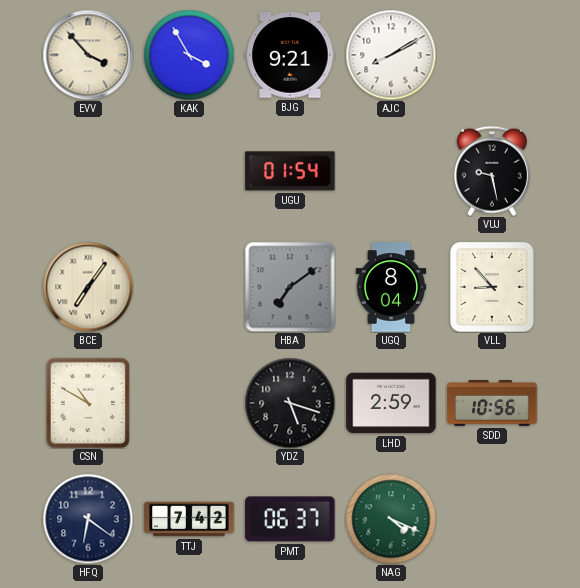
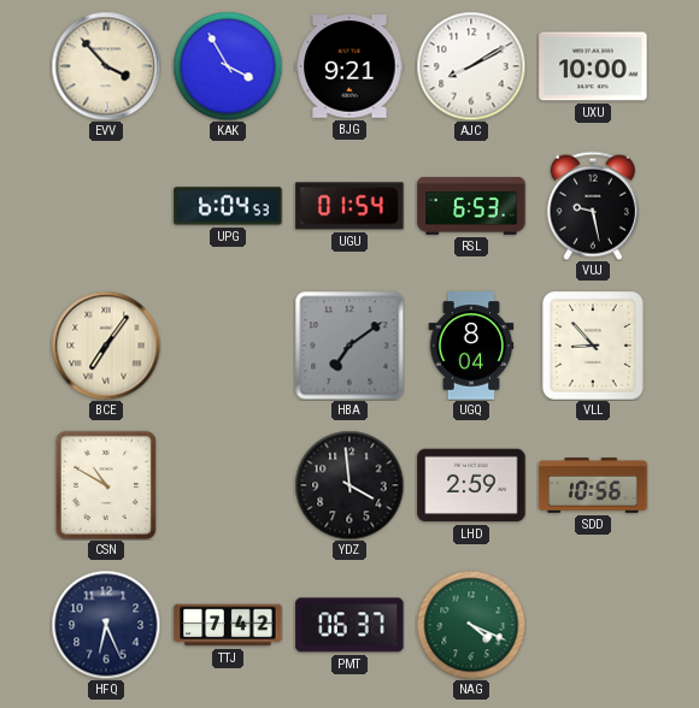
UXU: none -> 10:00 (593, 66)
UPG: none -> 6:04 (228, 206)
RSL: none -> 6:53 (471, 206)
YDZ: 5:18 -> 3:59 (349, 485)
HFQ: 6:21 -> 6:26 (106, 625)
